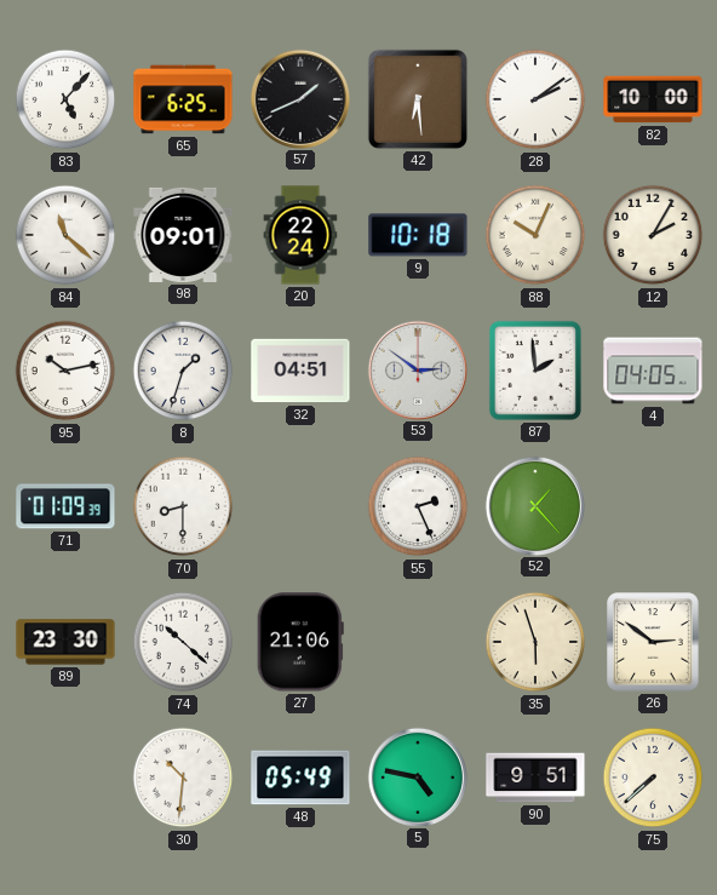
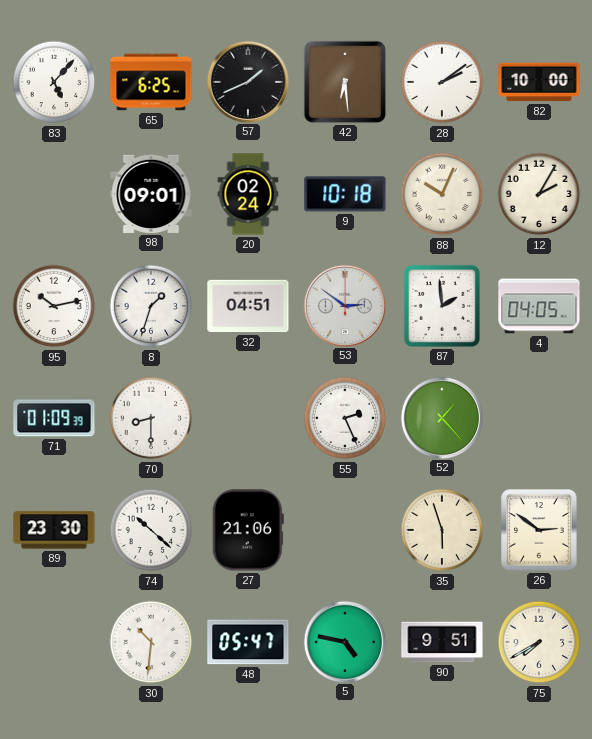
84: 11:22 -> none (65, 235)
20: 22:24 -> 02:24 (248, 194)
48: 05:49 -> 05:47 (248, 642)
75: 7:38 -> 7:40 (539, 642)
